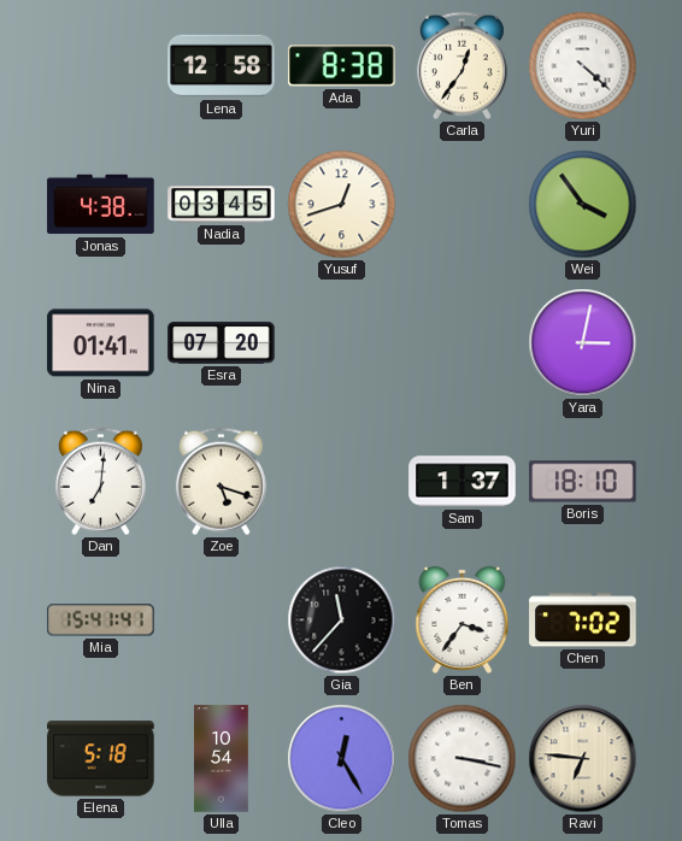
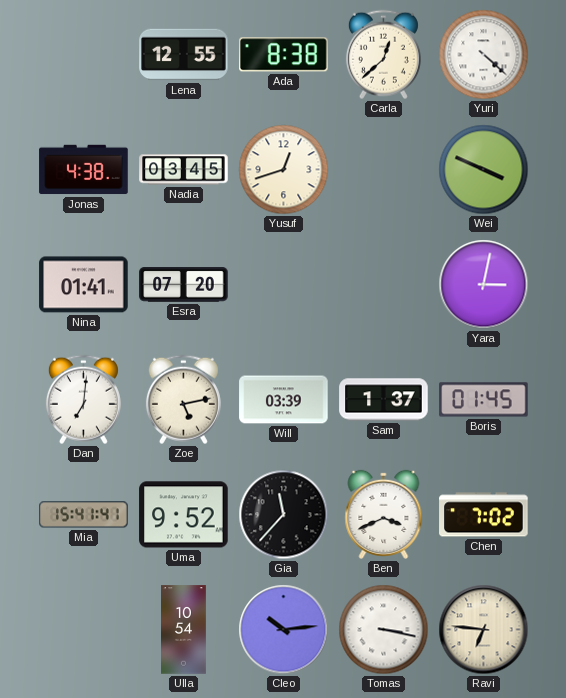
Lena: 12:58 -> 12:55 (184, 55)
Carla: 12:36 -> 12:38 (383, 55)
Wei: 3:54 -> 3:49 (484, 170)
Zoe: 5:18 -> 5:13 (183, 400)
Will: none -> 03:39 (284, 400)
Boris: 18:10 -> 01:45 (484, 400)
Uma: none -> 9:52 (184, 515)
Ben: 3:36 -> 3:41 (384, 514)
Elena: 5:18 -> none (101, 759)
Cleo: 12:25 -> 10:14 (284, 630)
